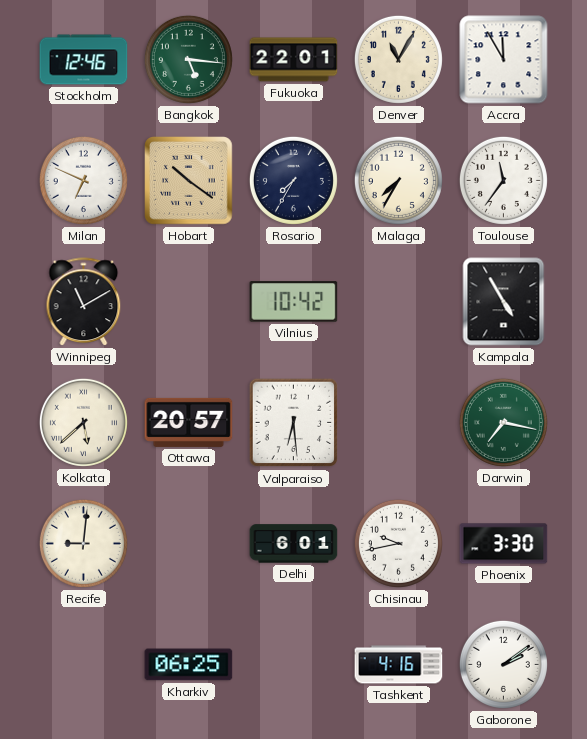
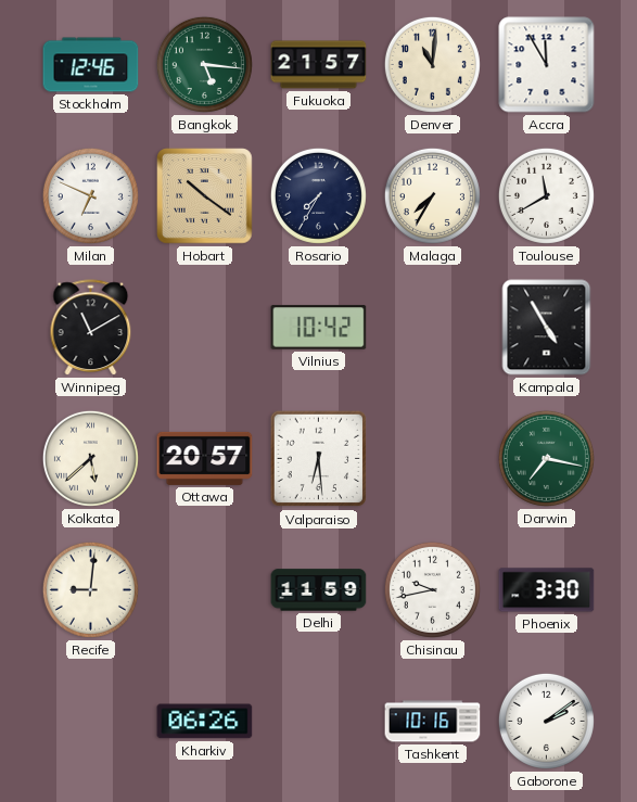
Fukuoka: 22:01 -> 21:57 (319, 65)
Denver: 11:05 -> 11:01 (432, 64)
Toulouse: 11:36 -> 11:40 (546, 195)
Delhi: 6:01 -> 11:59 (319, 590)
Kharkiv: 06:25 -> 06:26 (205, 722)
Tashkent: 4:16 -> 10:16 (433, 722)
